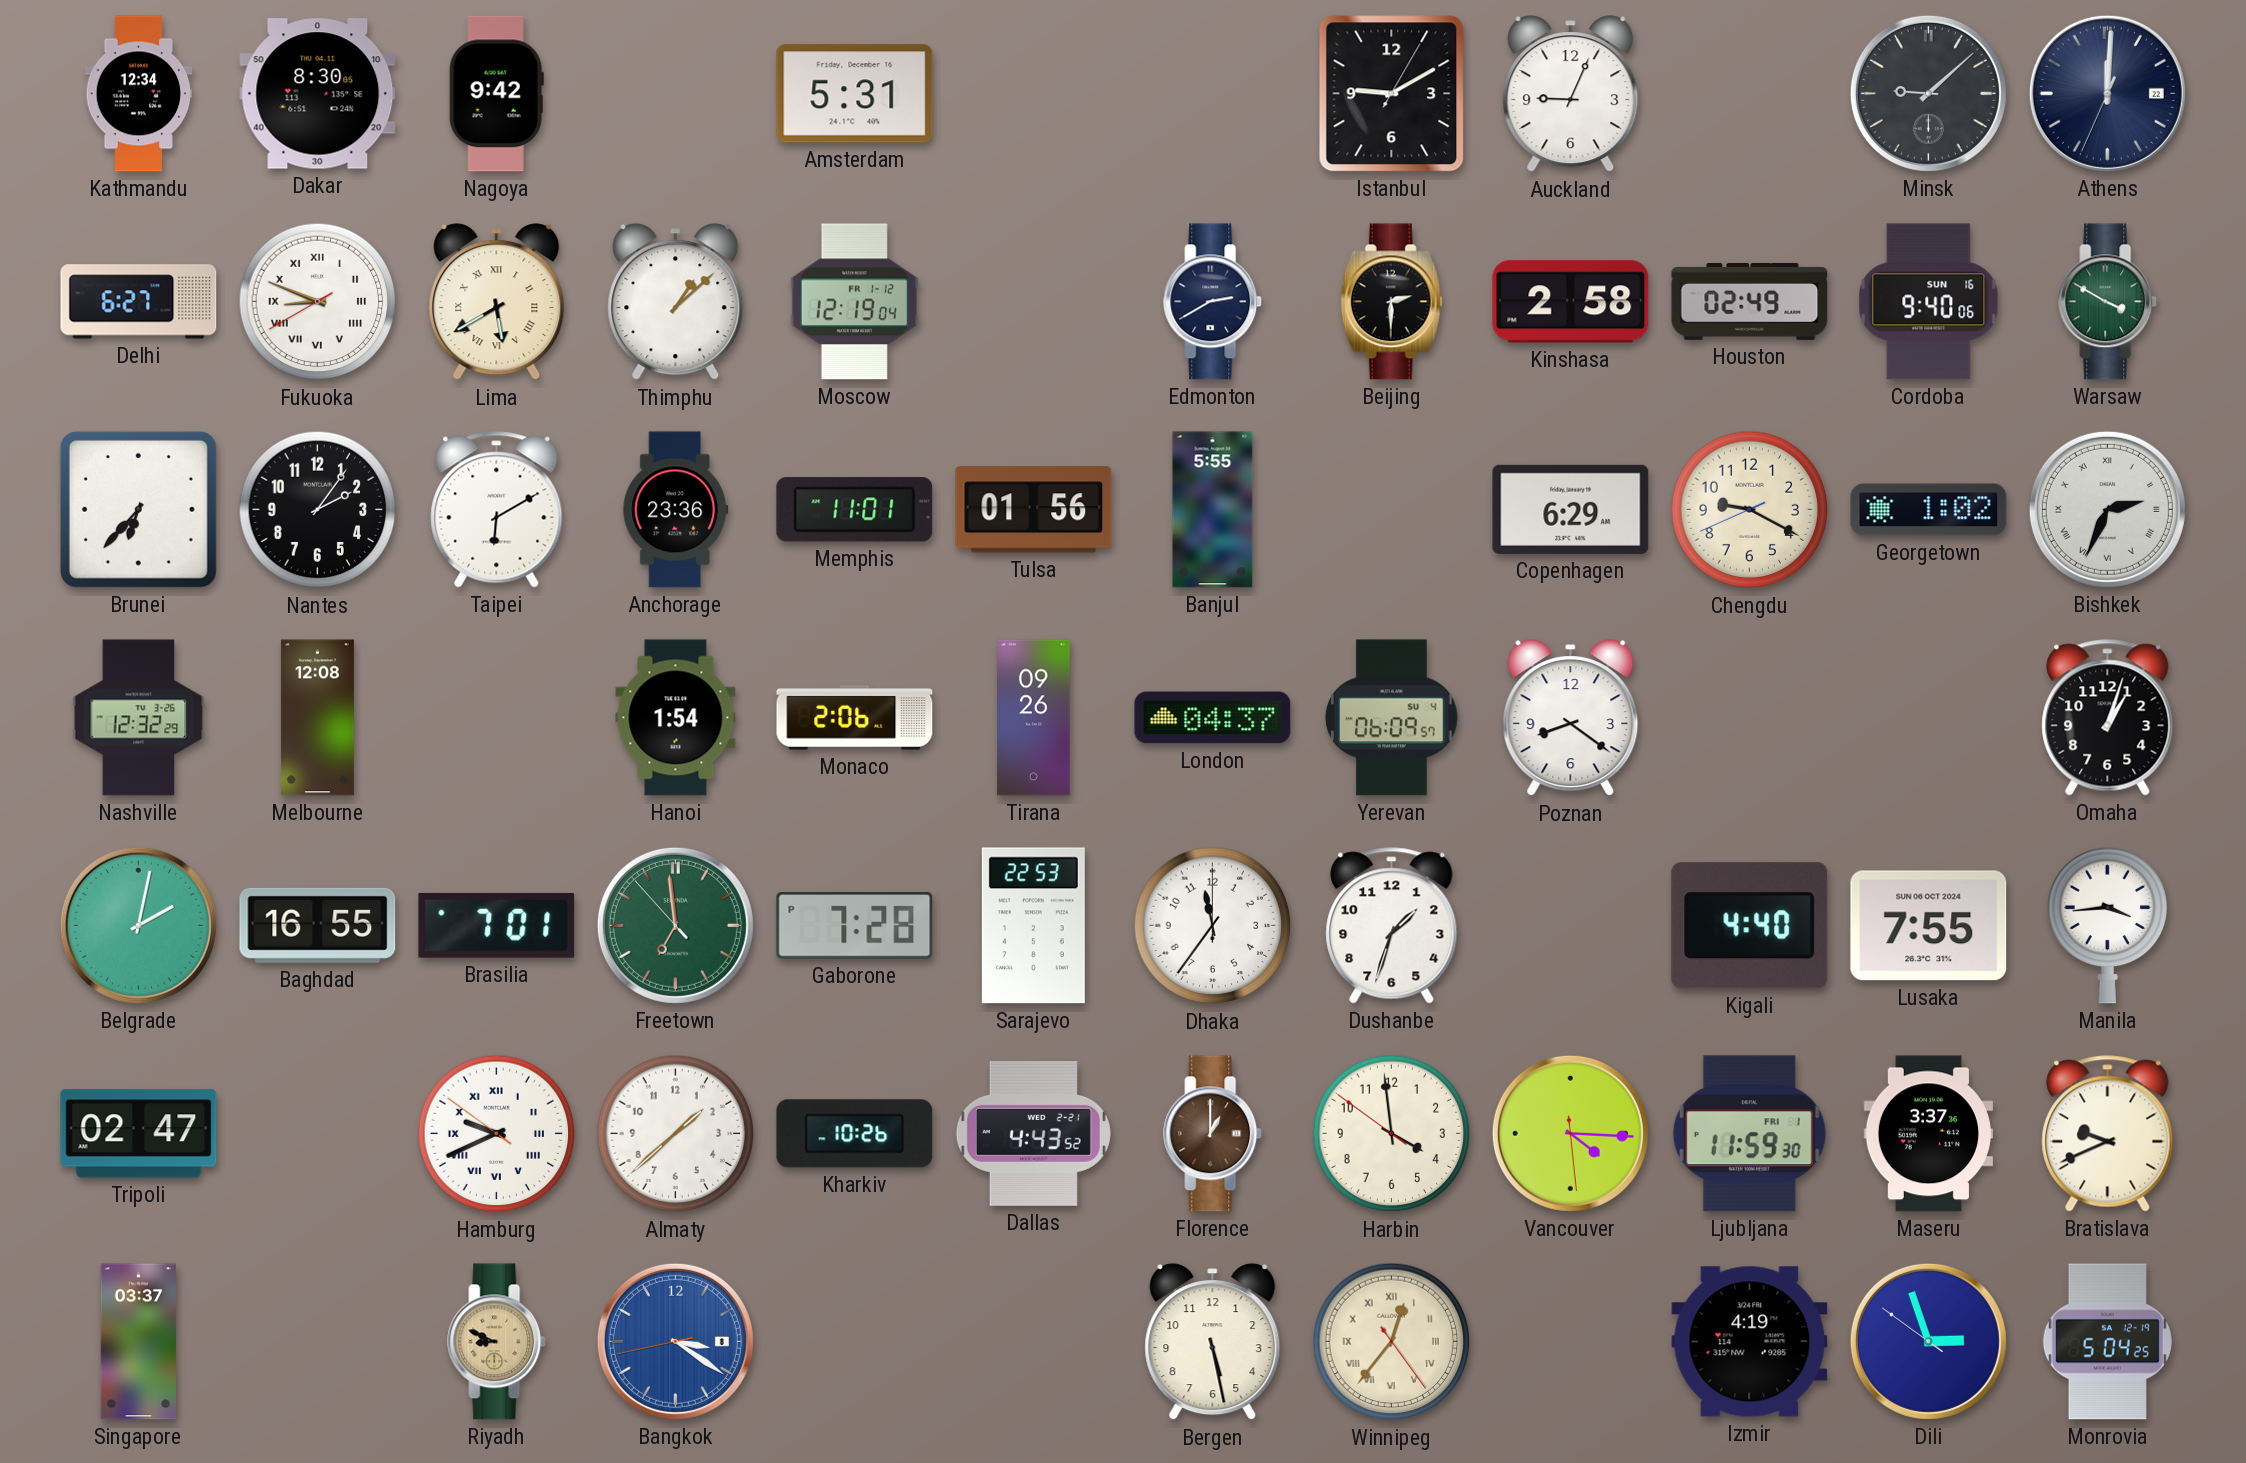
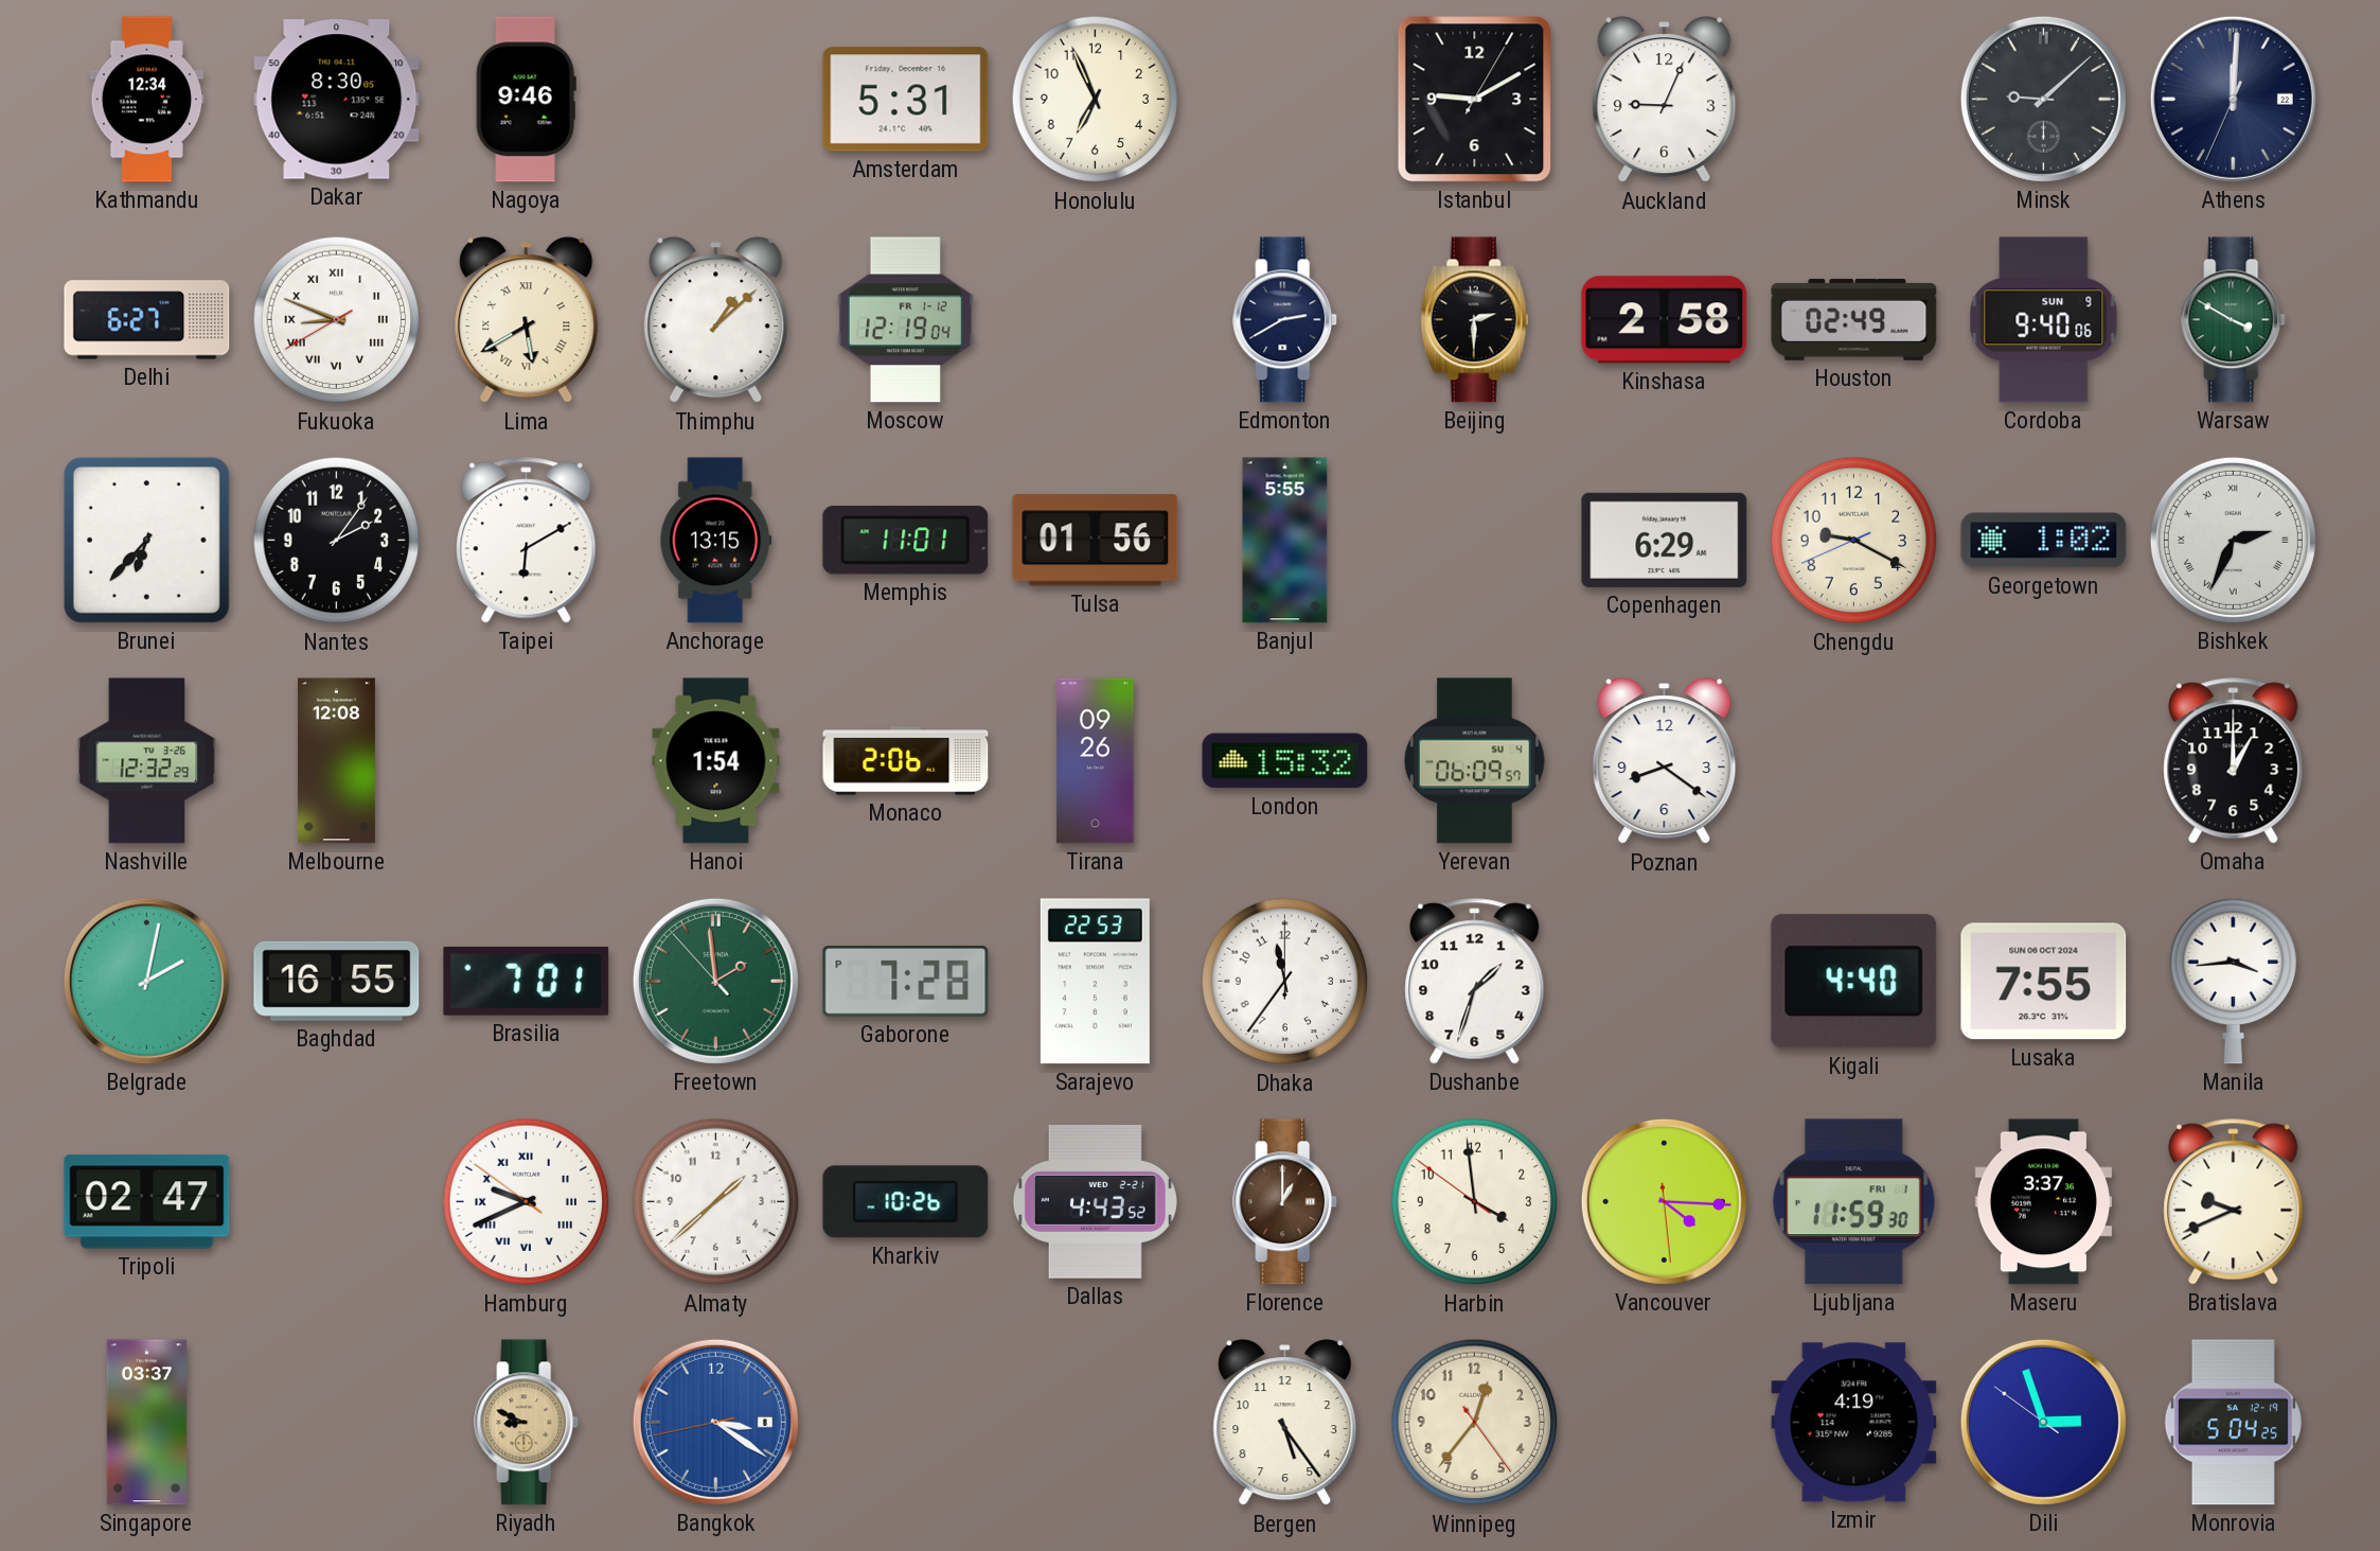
Nagoya: 9:42 -> 9:46 (526, 100)
Honolulu: none -> 6:56 (1096, 100)
Cordoba date: SUN 16 -> SUN 9 (2044, 320)
Anchorage: 23:36 -> 13:15 (716, 541)
London: 04:37 -> 15:32 (1285, 761)
Omaha: 1:03 -> 1:00 (2234, 761)
Freetown: 6:58 -> 1:58 (715, 981)
Bergen: 5:28 -> 5:24 (1285, 1423)
Winnipeg numerals: Roman -> Arabic (1475, 1423)
